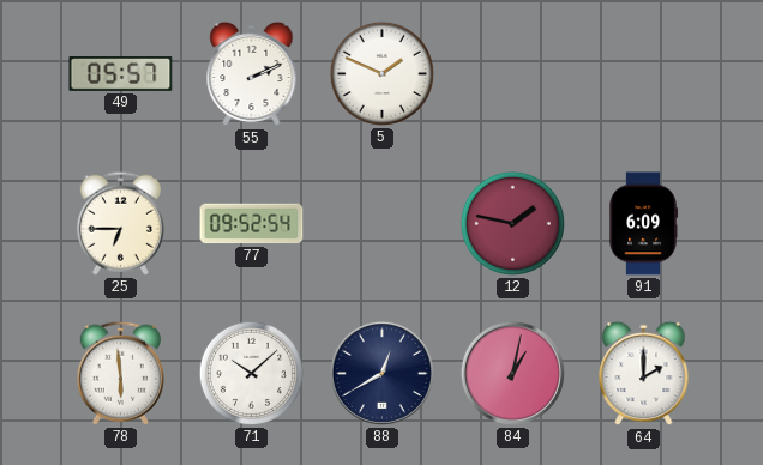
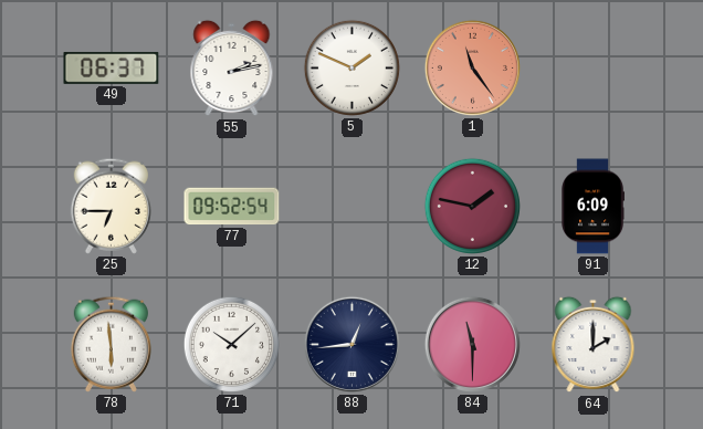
49: 05:57 -> 06:37 (112, 67)
55: 2:11 -> 2:13 (232, 69)
1: none -> 11:24 (472, 67)
88: 12:40 -> 12:44 (351, 344)
84: 1:02 -> 11:30 (472, 344)
